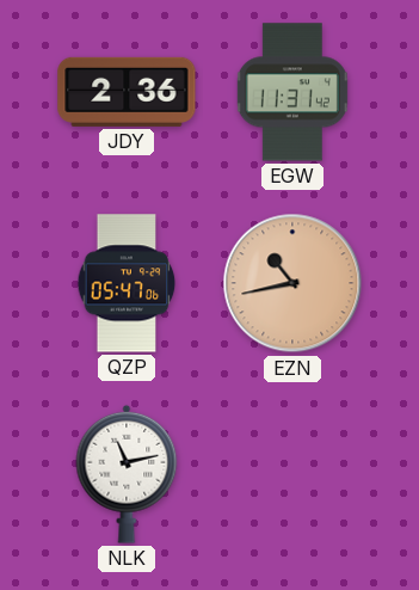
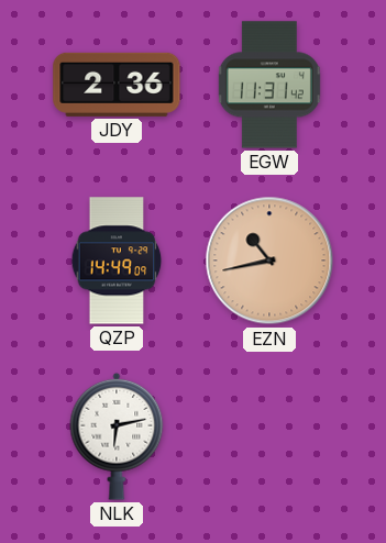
QZP: 05:47 -> 14:49 (117, 261)
NLK: 11:13 -> 6:13 (117, 436)
